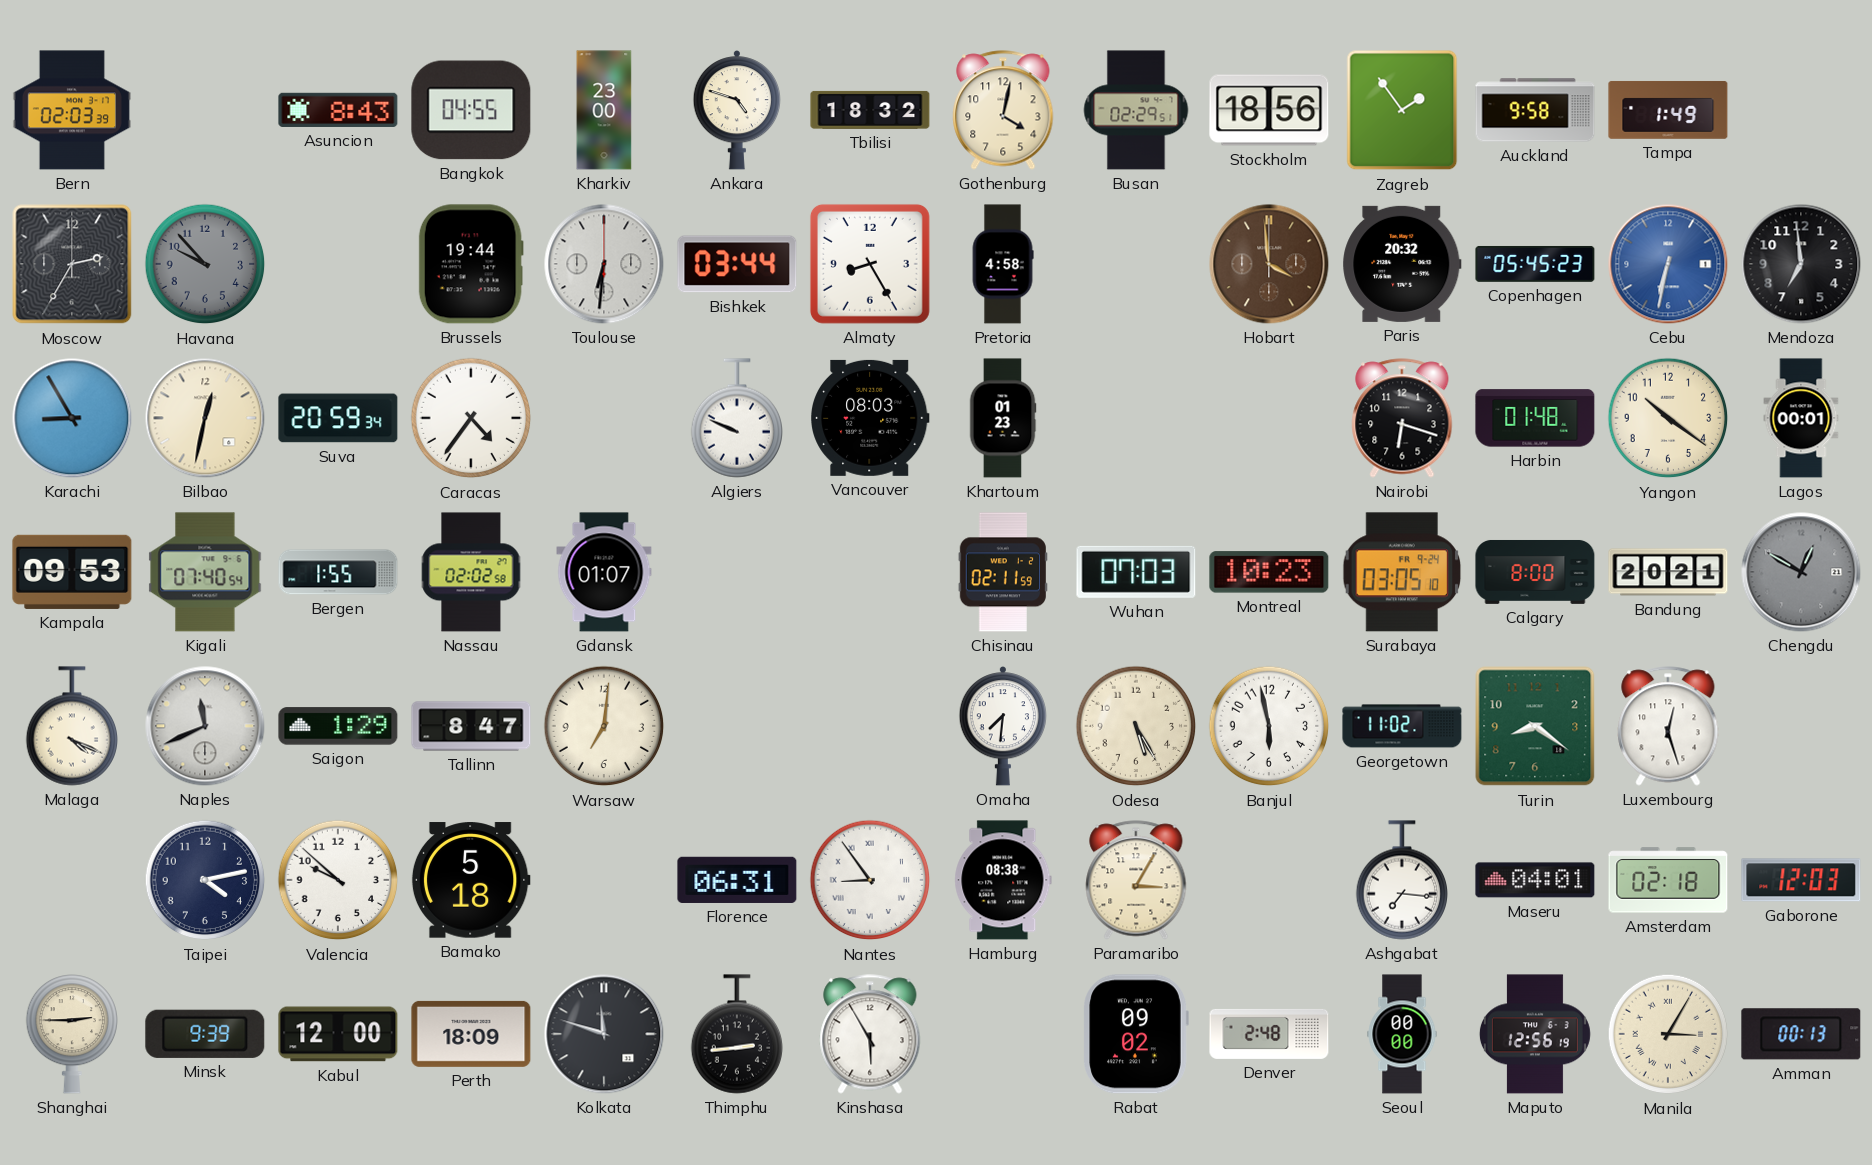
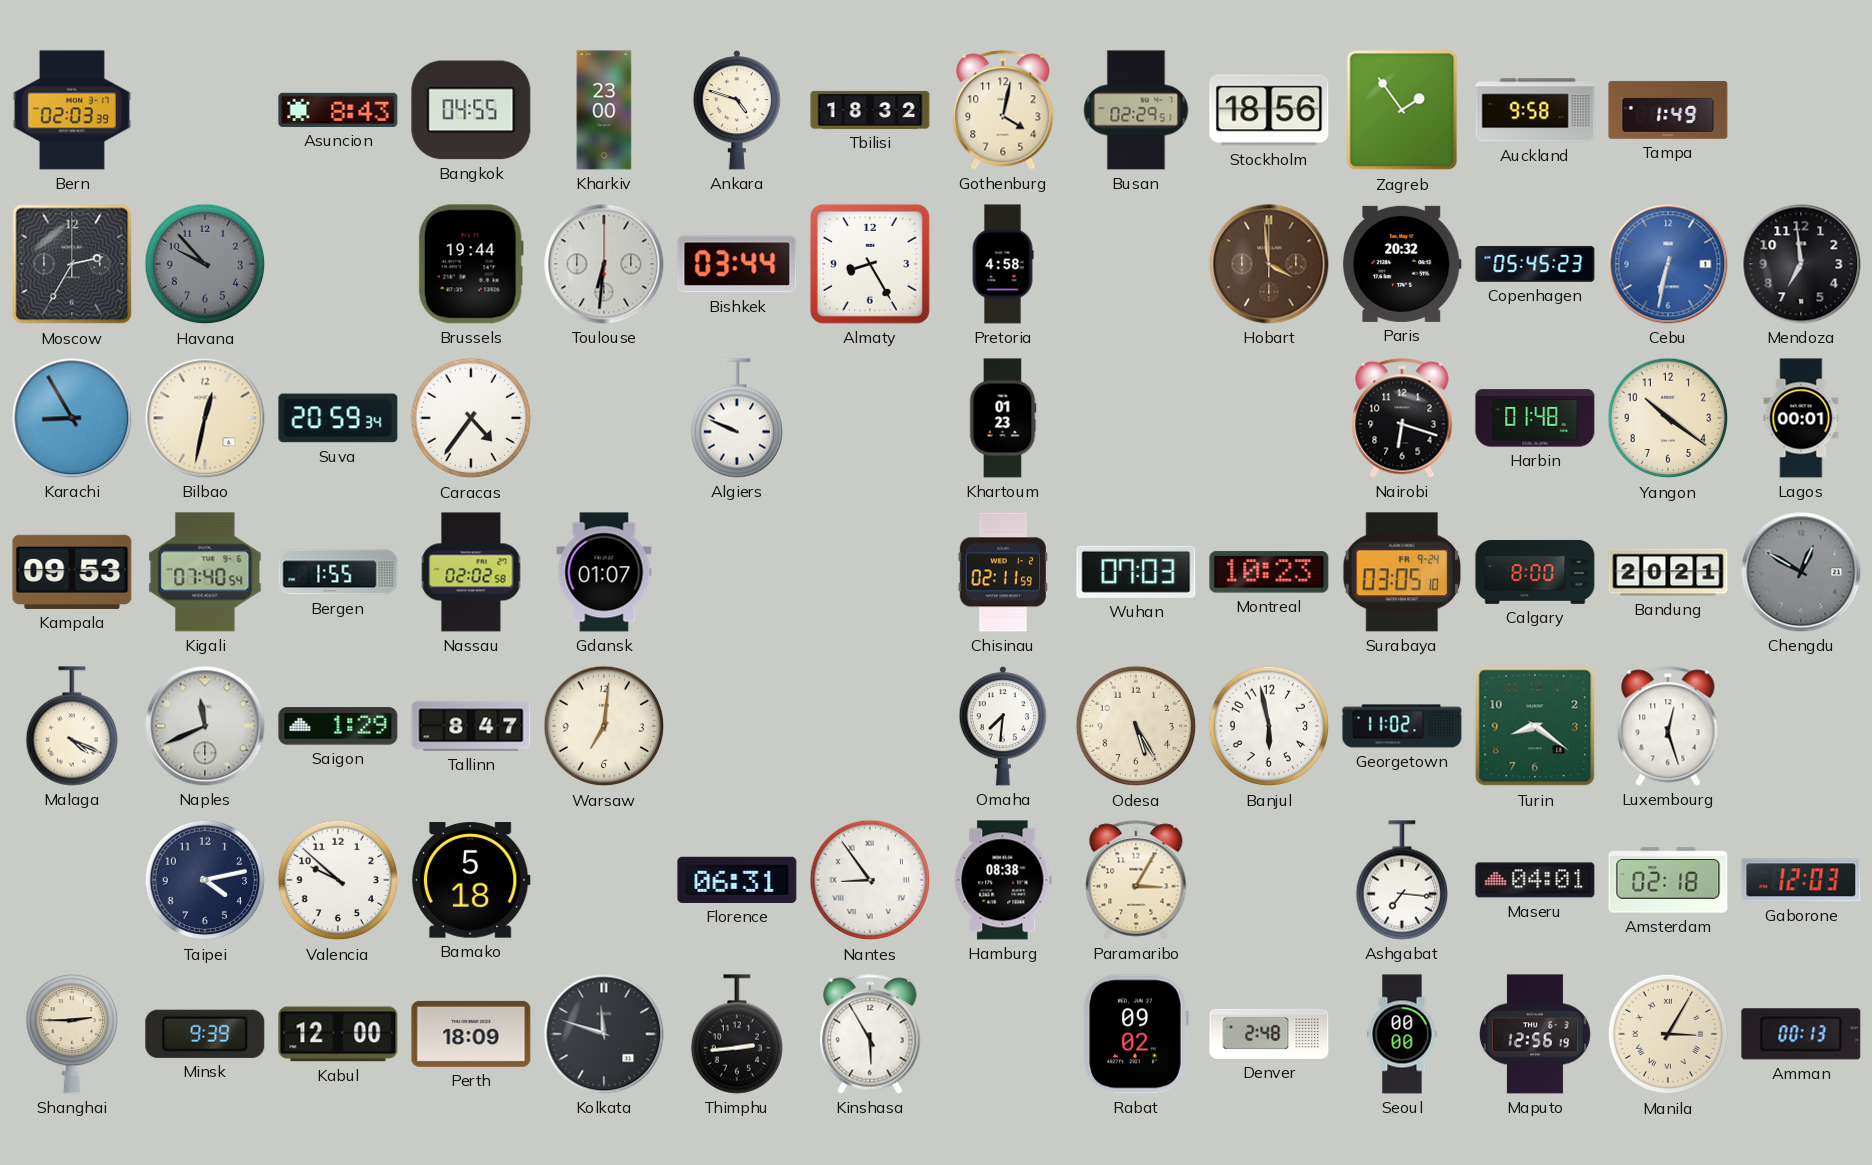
Vancouver: 08:03 -> none (871, 418)
